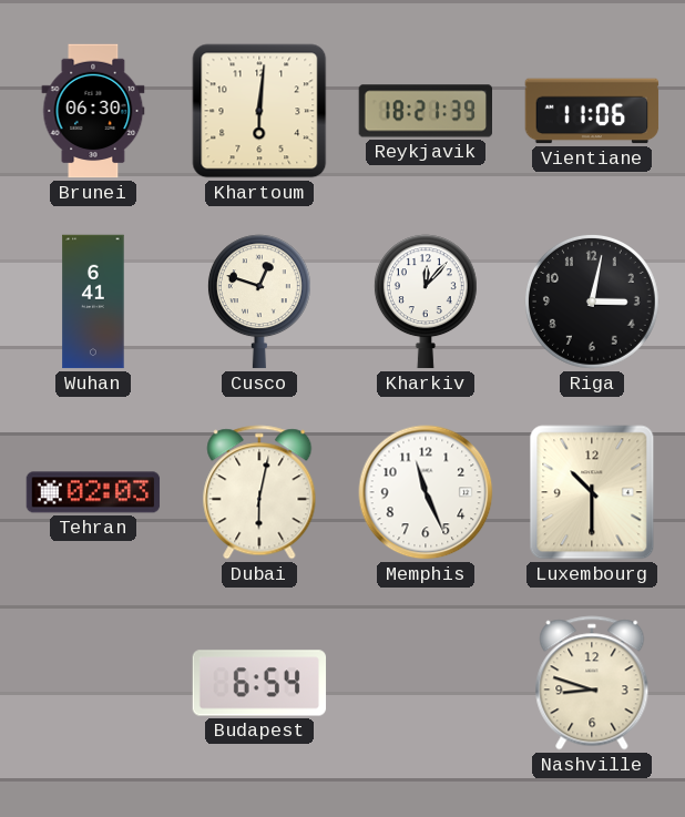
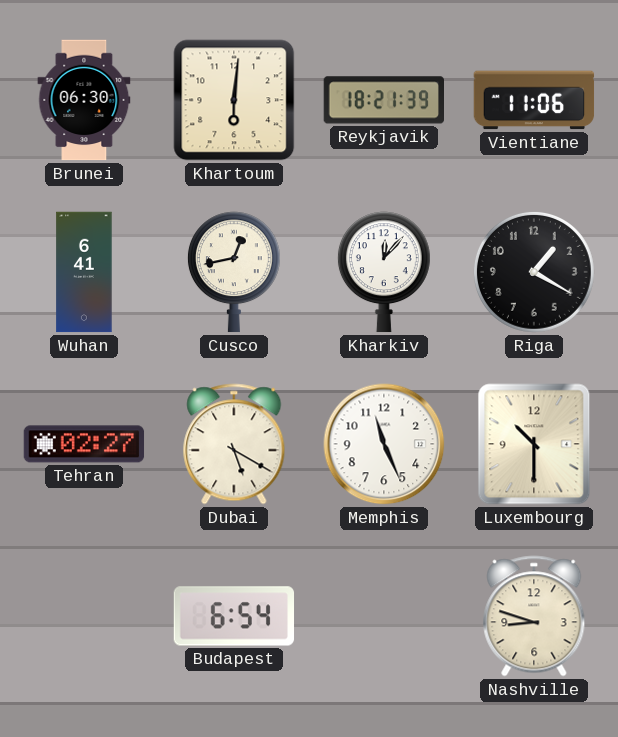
Cusco: 12:48 -> 12:43 (234, 272)
Riga: 3:02 -> 1:20 (534, 272)
Tehran: 02:03 -> 02:27 (84, 444)
Dubai: 6:02 -> 5:20 (234, 444)
